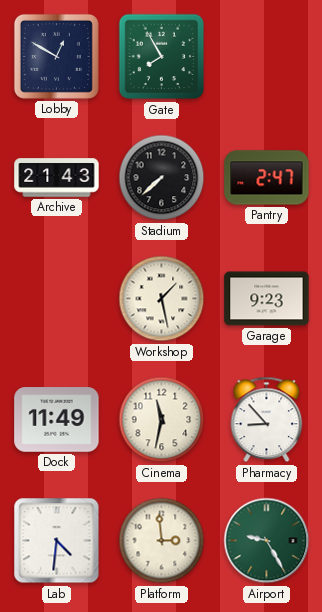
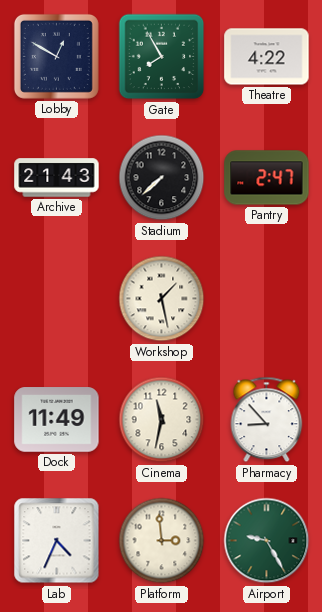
Theatre: none -> 4:22 (267, 57)
Garage: 9:23 -> none (267, 299)
Lab: 4:31 -> 4:34 (57, 541)
